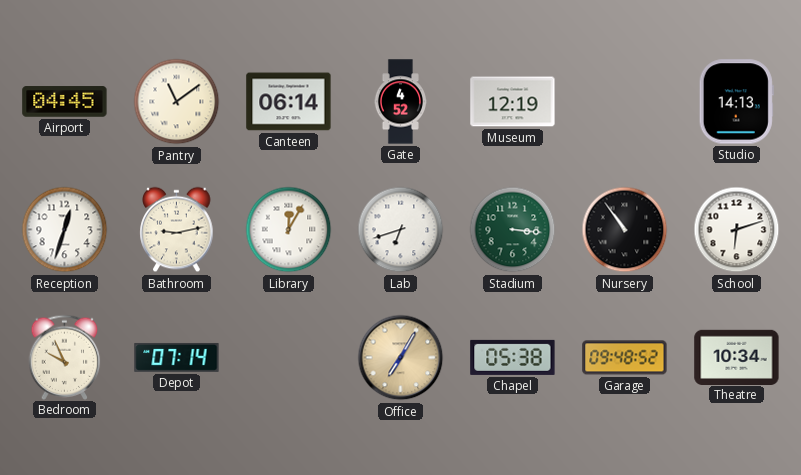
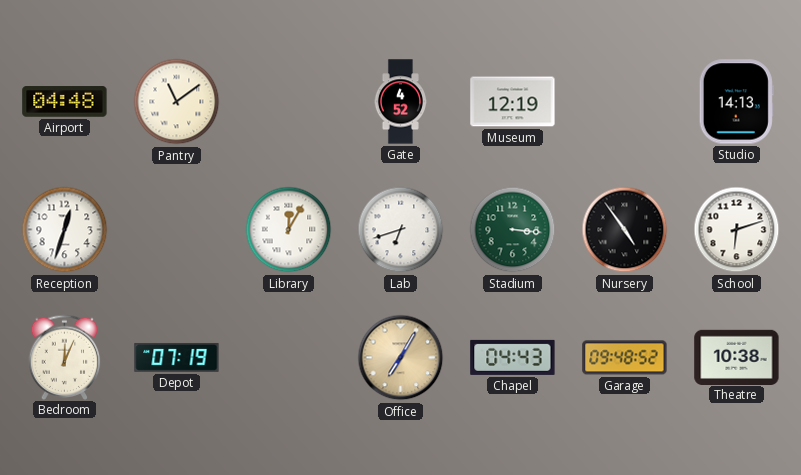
Airport: 04:45 -> 04:48 (65, 102)
Canteen: 06:14 -> none (289, 102)
Bathroom: 9:13 -> none (177, 230)
Nursery: 10:54 -> 4:54 (625, 230)
Bedroom: 9:56 -> 12:04 (65, 357)
Depot: 07:14 -> 07:19 (177, 358)
Chapel: 05:38 -> 04:43 (513, 357)
Theatre: 10:34 -> 10:38 (737, 357)
